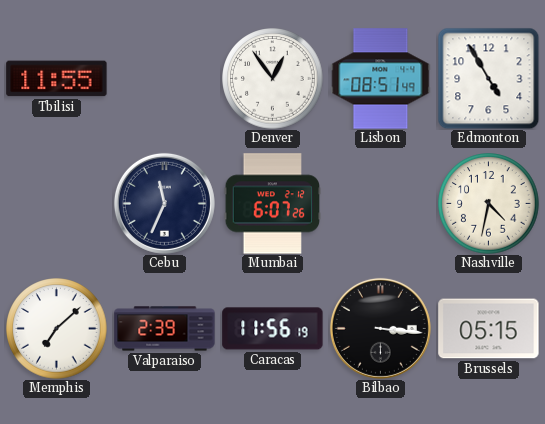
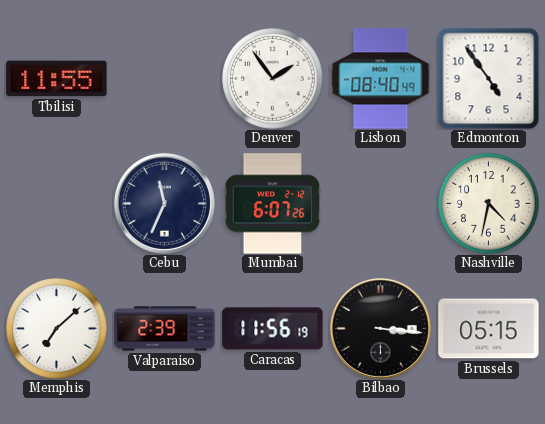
Denver: 12:54 -> 1:54 (273, 79)
Lisbon: 08:51 -> 08:40 (381, 79)
Edmonton: 4:55 -> 4:54 (488, 78)
